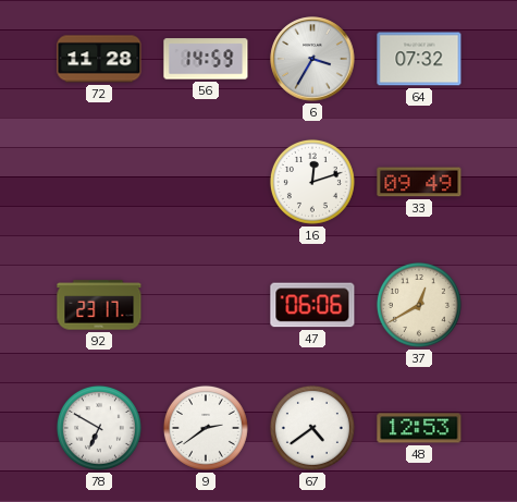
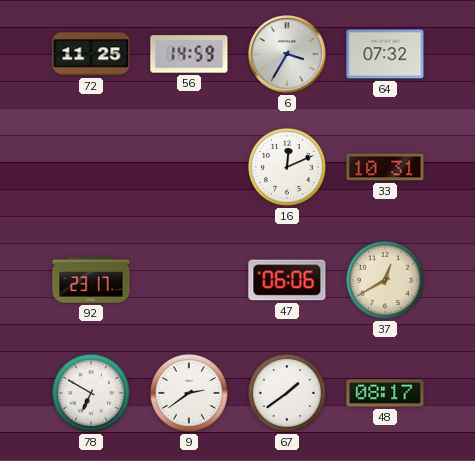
72: 11:28 -> 11:25 (91, 54)
16: 12:12 -> 12:11 (287, 167)
33: 09:49 -> 10:31 (385, 167)
67: 4:39 -> 1:39 (287, 393)
48: 12:53 -> 08:17 (385, 393)
